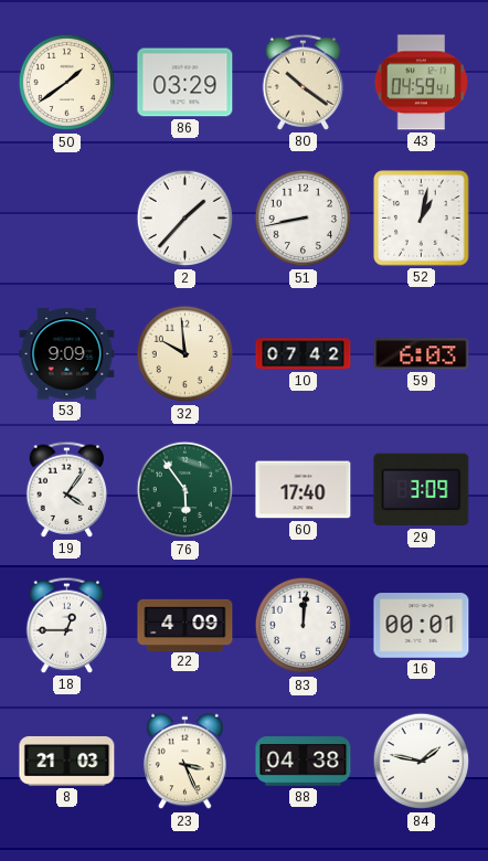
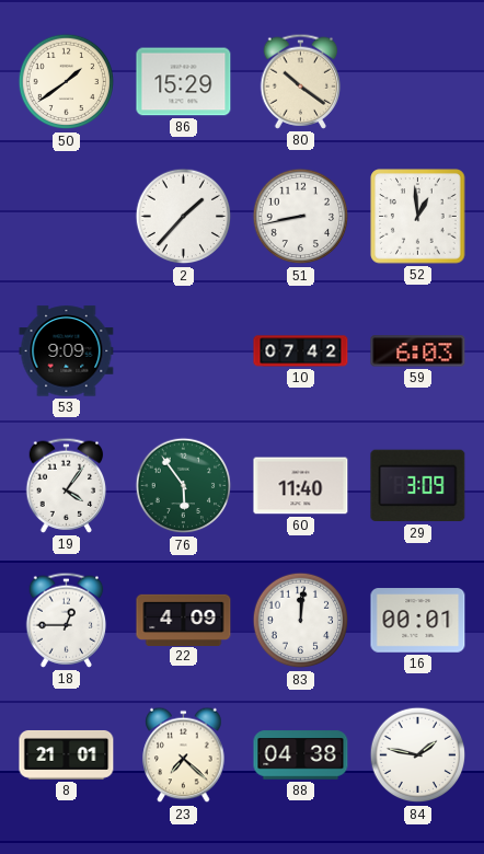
86: 03:29 -> 15:29 (184, 82)
43: 04:59 -> none (422, 83)
52: 1:02 -> 12:59 (418, 217)
32: 9:59 -> none (185, 354)
60: 17:40 -> 11:40 (301, 486)
8: 21:03 -> 21:01 (67, 755)
23: 3:26 -> 7:22 (184, 755)
